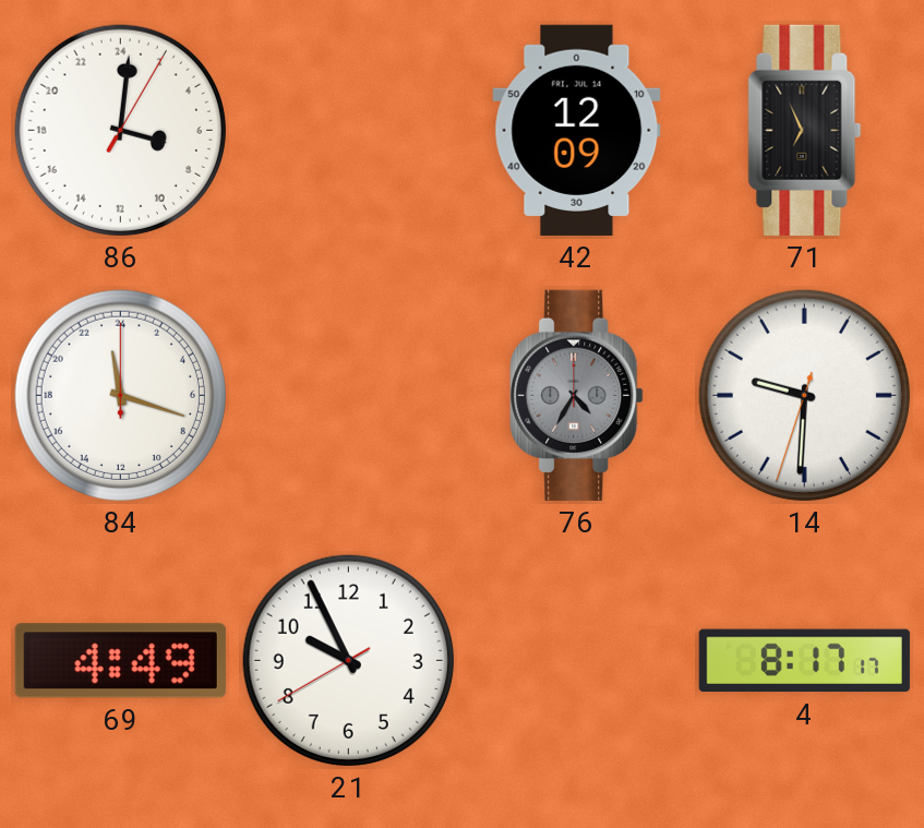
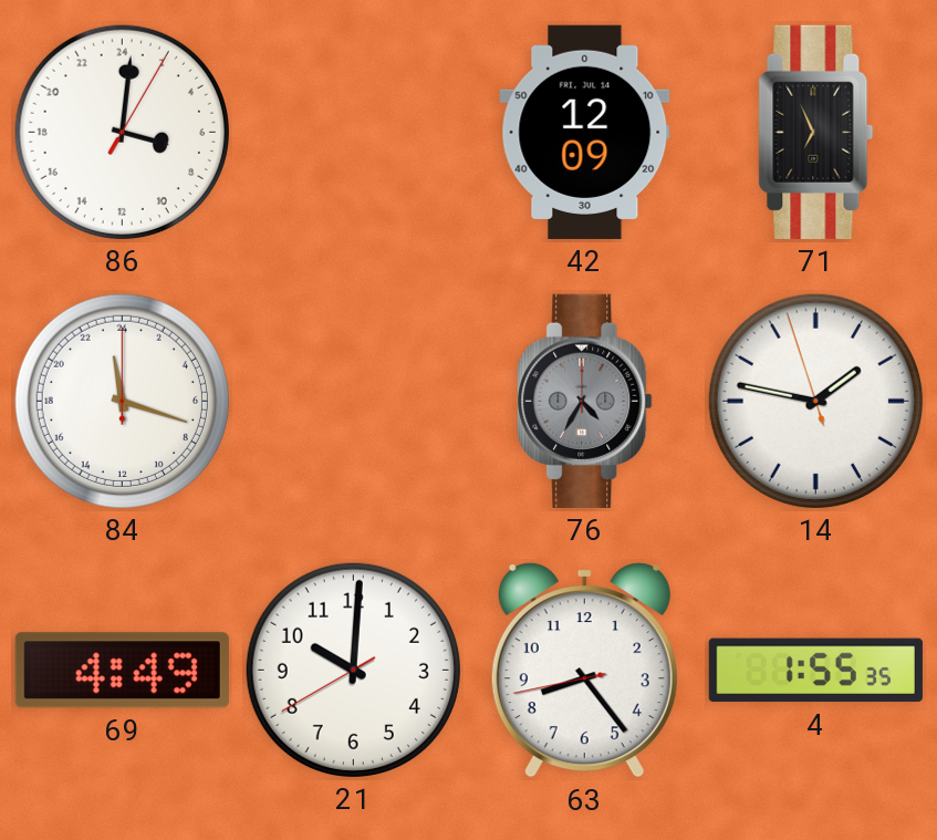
14: 9:30 -> 1:46 (815, 401)
21: 9:55 -> 10:00 (353, 670)
63: none -> 8:23 (584, 671)
4: 8:17 -> 1:55 (815, 671)
